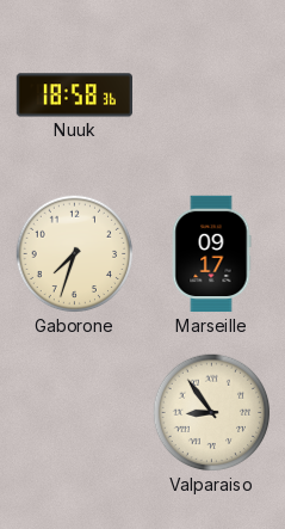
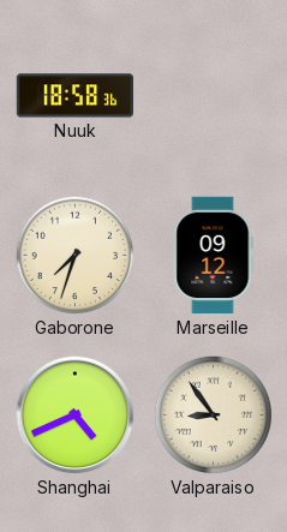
Marseille: 09:17 -> 09:12 (213, 256)
Shanghai: none -> 4:41 (76, 416)
